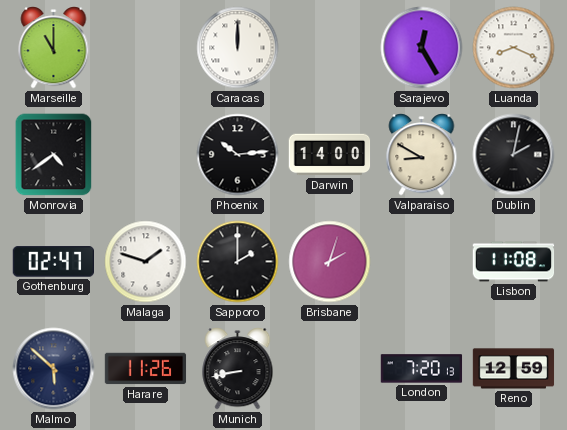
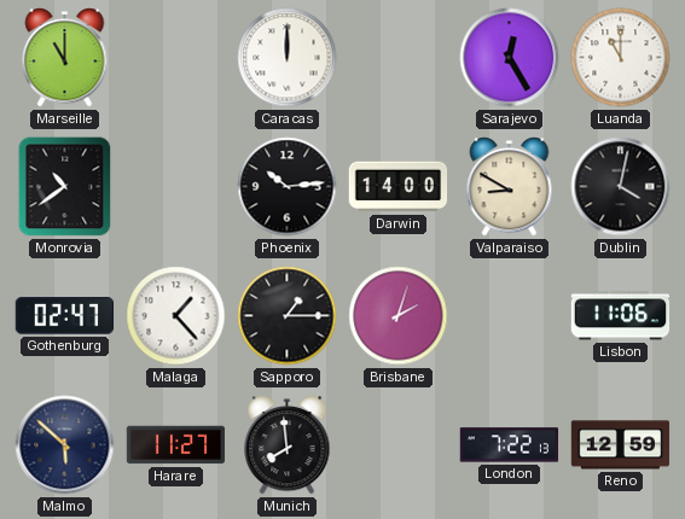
Luanda: 8:19 -> 11:00 (621, 58)
Monrovia: 4:39 -> 10:39 (65, 187)
Dublin: 2:02 -> 4:02 (621, 187)
Malaga: 1:48 -> 1:23 (176, 316)
Sapporo: 2:00 -> 1:15 (288, 316)
Lisbon: 11:08 -> 11:06 (621, 316)
Harare: 11:26 -> 11:27 (176, 445)
Munich: 8:43 -> 7:59 (288, 445)
London: 7:20 -> 7:22 (510, 445)
